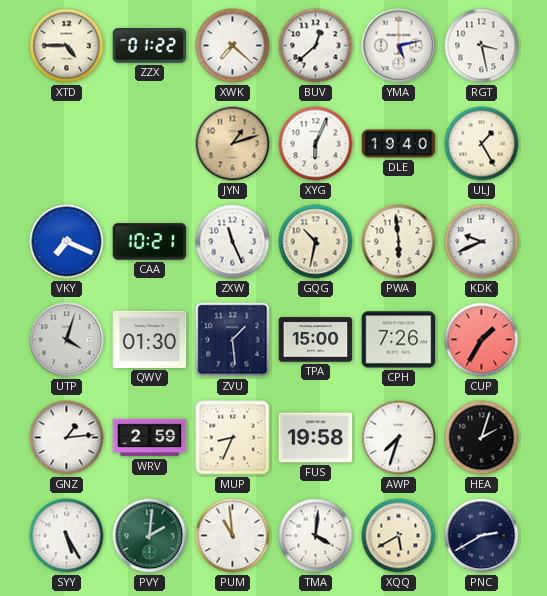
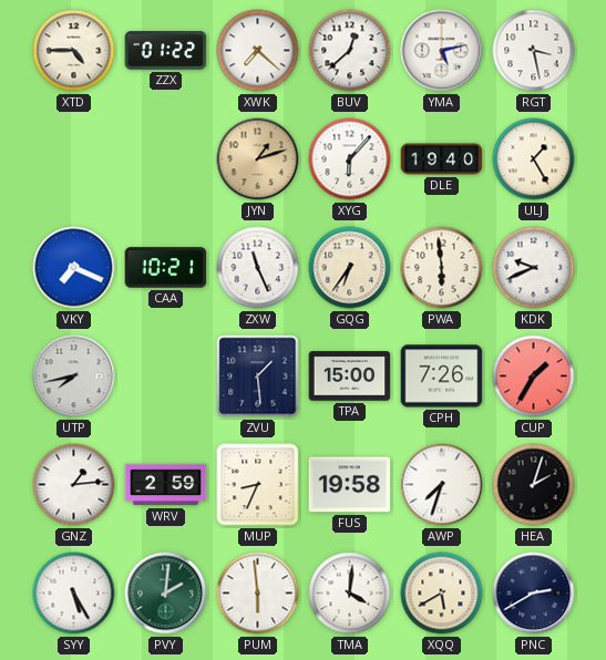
XYG: 6:04 -> 6:07 (350, 159)
GQG: 10:32 -> 6:36 (350, 268)
UTP: 4:03 -> 7:43 (74, 377)
QWV: 01:30 -> none (150, 339)
PUM: 10:59 -> 5:59 (258, 594)
